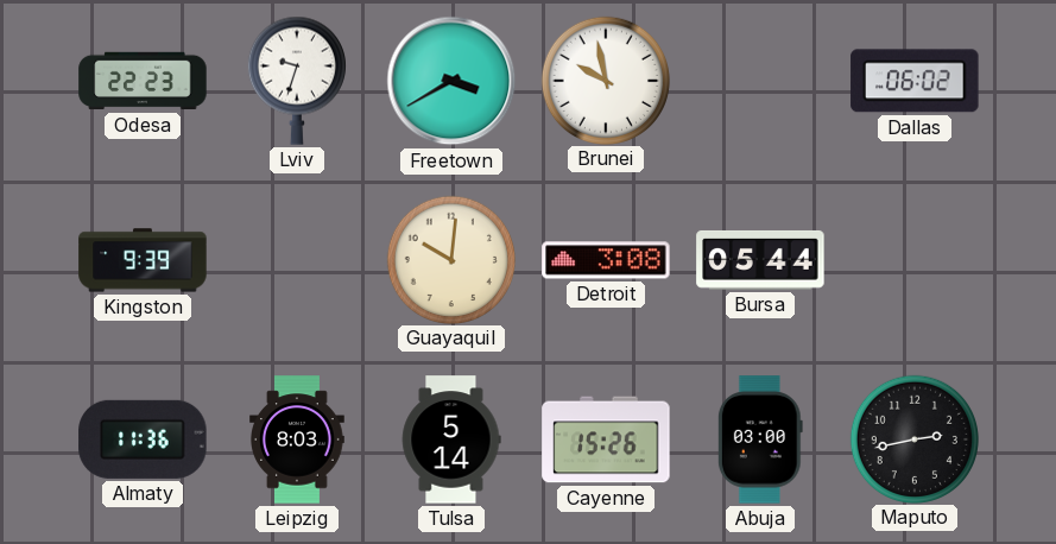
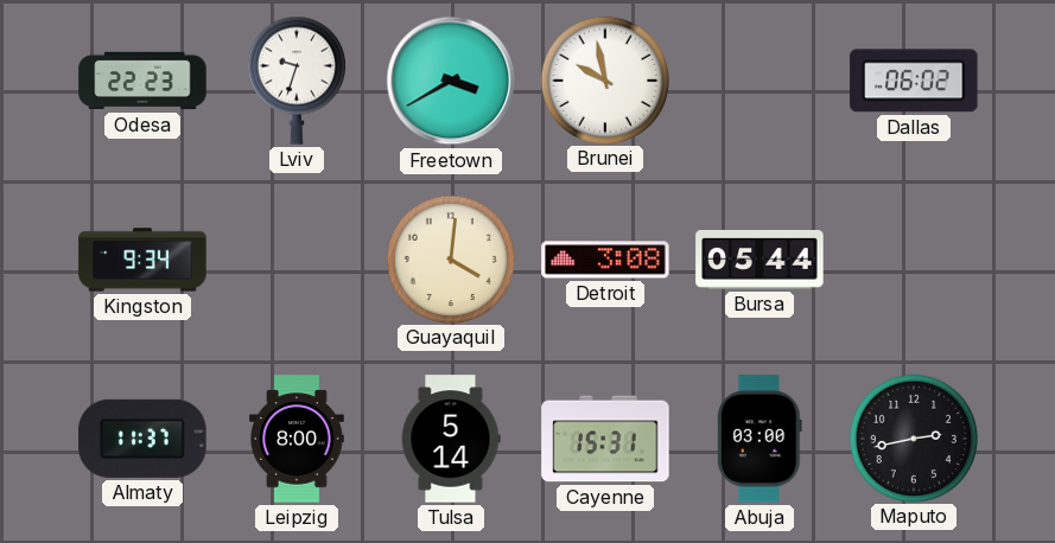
Kingston: 9:39 -> 9:34 (142, 260)
Guayaquil: 10:01 -> 4:01 (450, 258)
Almaty: 11:36 -> 11:37 (142, 439)
Leipzig: 8:03 -> 8:00 (298, 439)
Cayenne: 15:26 -> 15:31 (605, 439)
